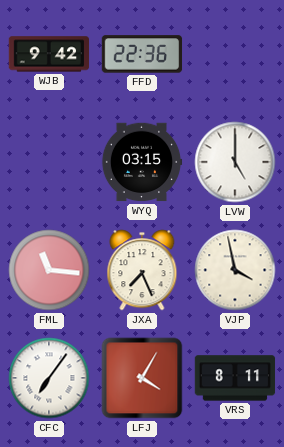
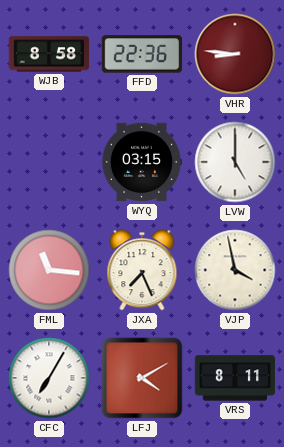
WJB: 9:42 -> 8:58 (49, 54)
VHR: none -> 8:46 (235, 54)
CFC: 7:06 -> 7:05 (49, 378)
LFJ: 4:05 -> 4:10 (142, 378)
